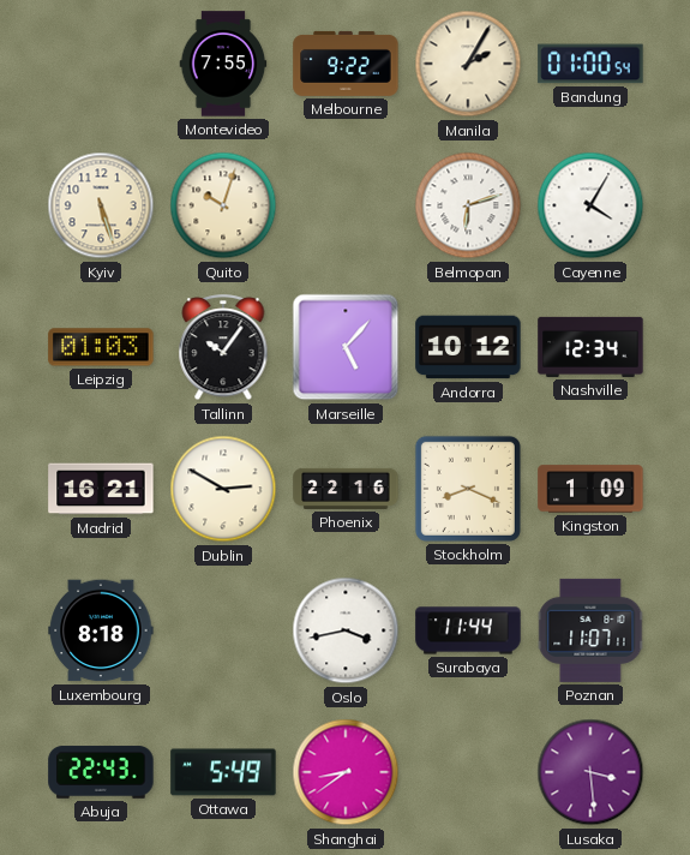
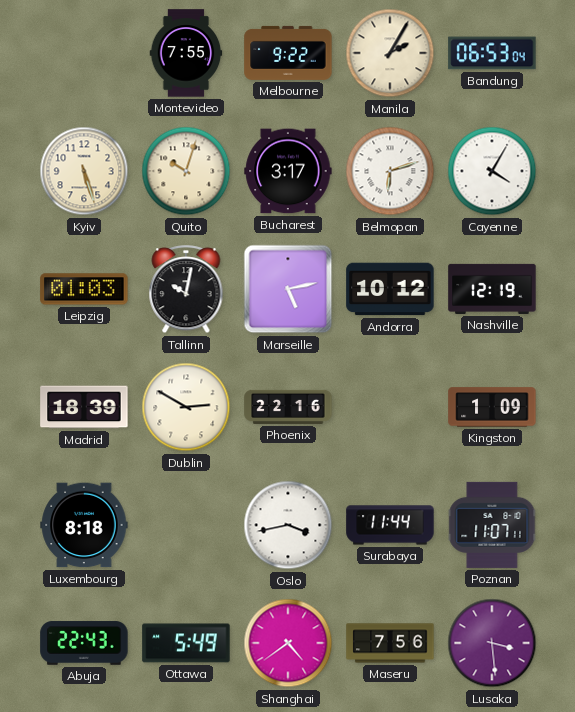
Bandung: 01:00 -> 06:53 (492, 53)
Bucharest: none -> 3:17 (288, 171)
Tallinn: 10:06 -> 10:02 (186, 290)
Marseille: 5:07 -> 5:13 (288, 289)
Nashville: 12:34 -> 12:19 (492, 289)
Madrid: 16:21 -> 18:39 (84, 407)
Stockholm: 8:19 -> none (468, 489)
Shanghai: 8:39 -> 4:39 (288, 643)
Maseru: none -> 7:56 (390, 643)
